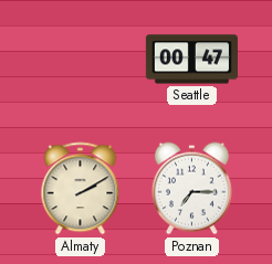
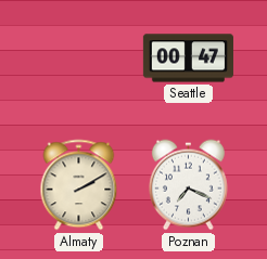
Poznan: 7:15 -> 7:19 (188, 185)
